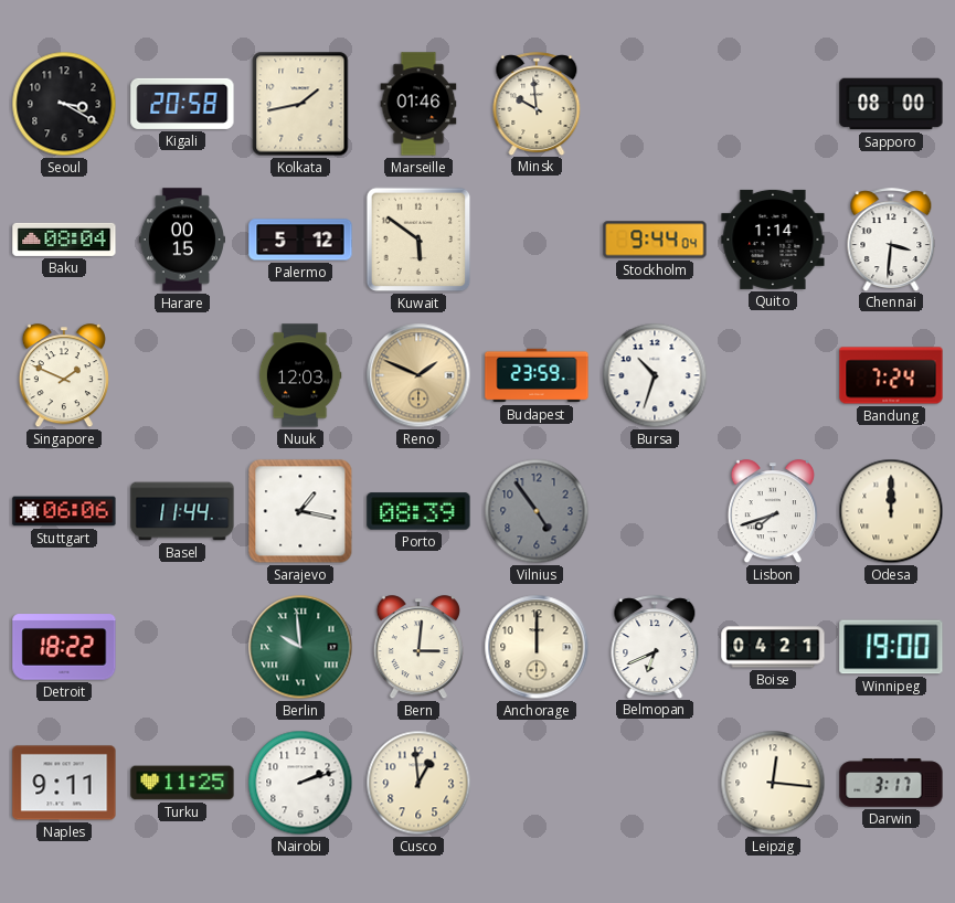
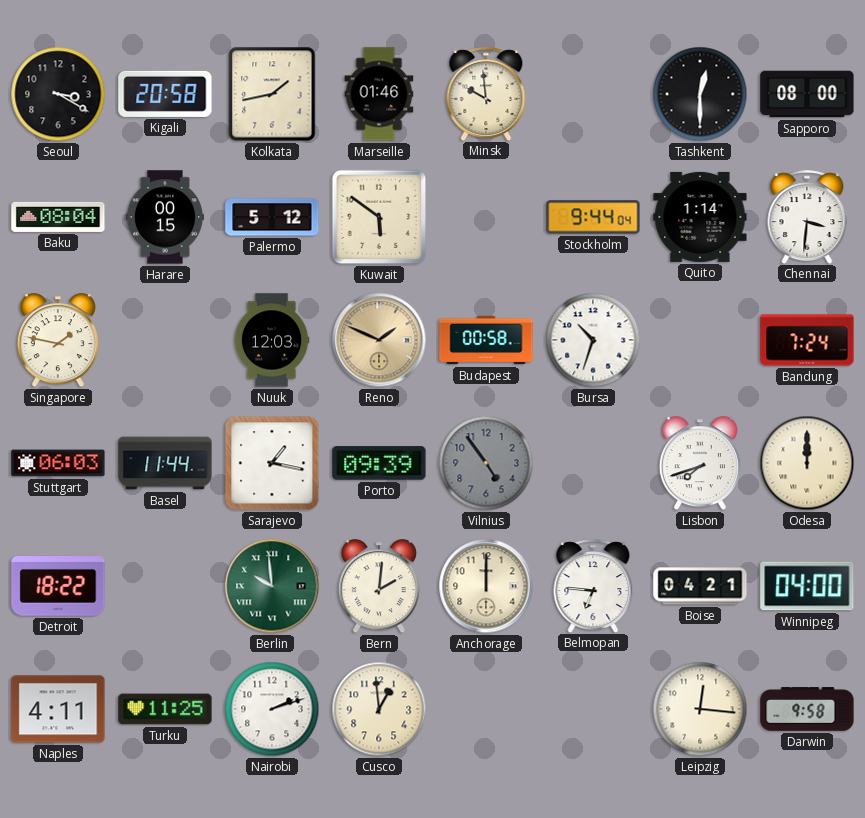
Tashkent: none -> 12:30 (700, 94)
Singapore: 1:49 -> 1:47 (58, 341)
Budapest: 23:59 -> 00:58 (486, 340)
Stuttgart: 06:06 -> 06:03 (58, 463)
Porto: 08:39 -> 09:39 (379, 463)
Bern: 3:01 -> 2:01 (379, 587)
Belmopan: 6:41 -> 6:46 (593, 586)
Winnipeg: 19:00 -> 04:00 (807, 586)
Naples: 9:11 -> 4:11 (58, 709)
Darwin: 3:17 -> 9:58 (807, 709)
